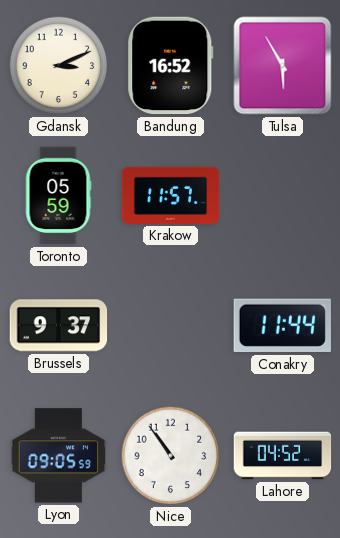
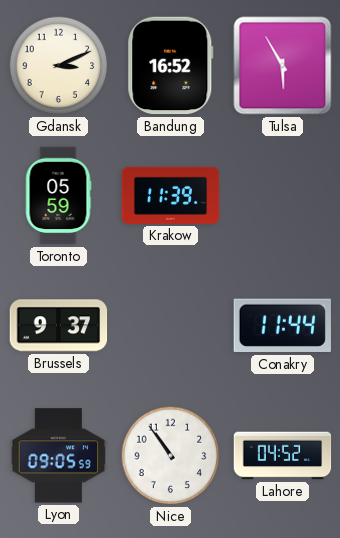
Krakow: 11:57 -> 11:39 (171, 195)
